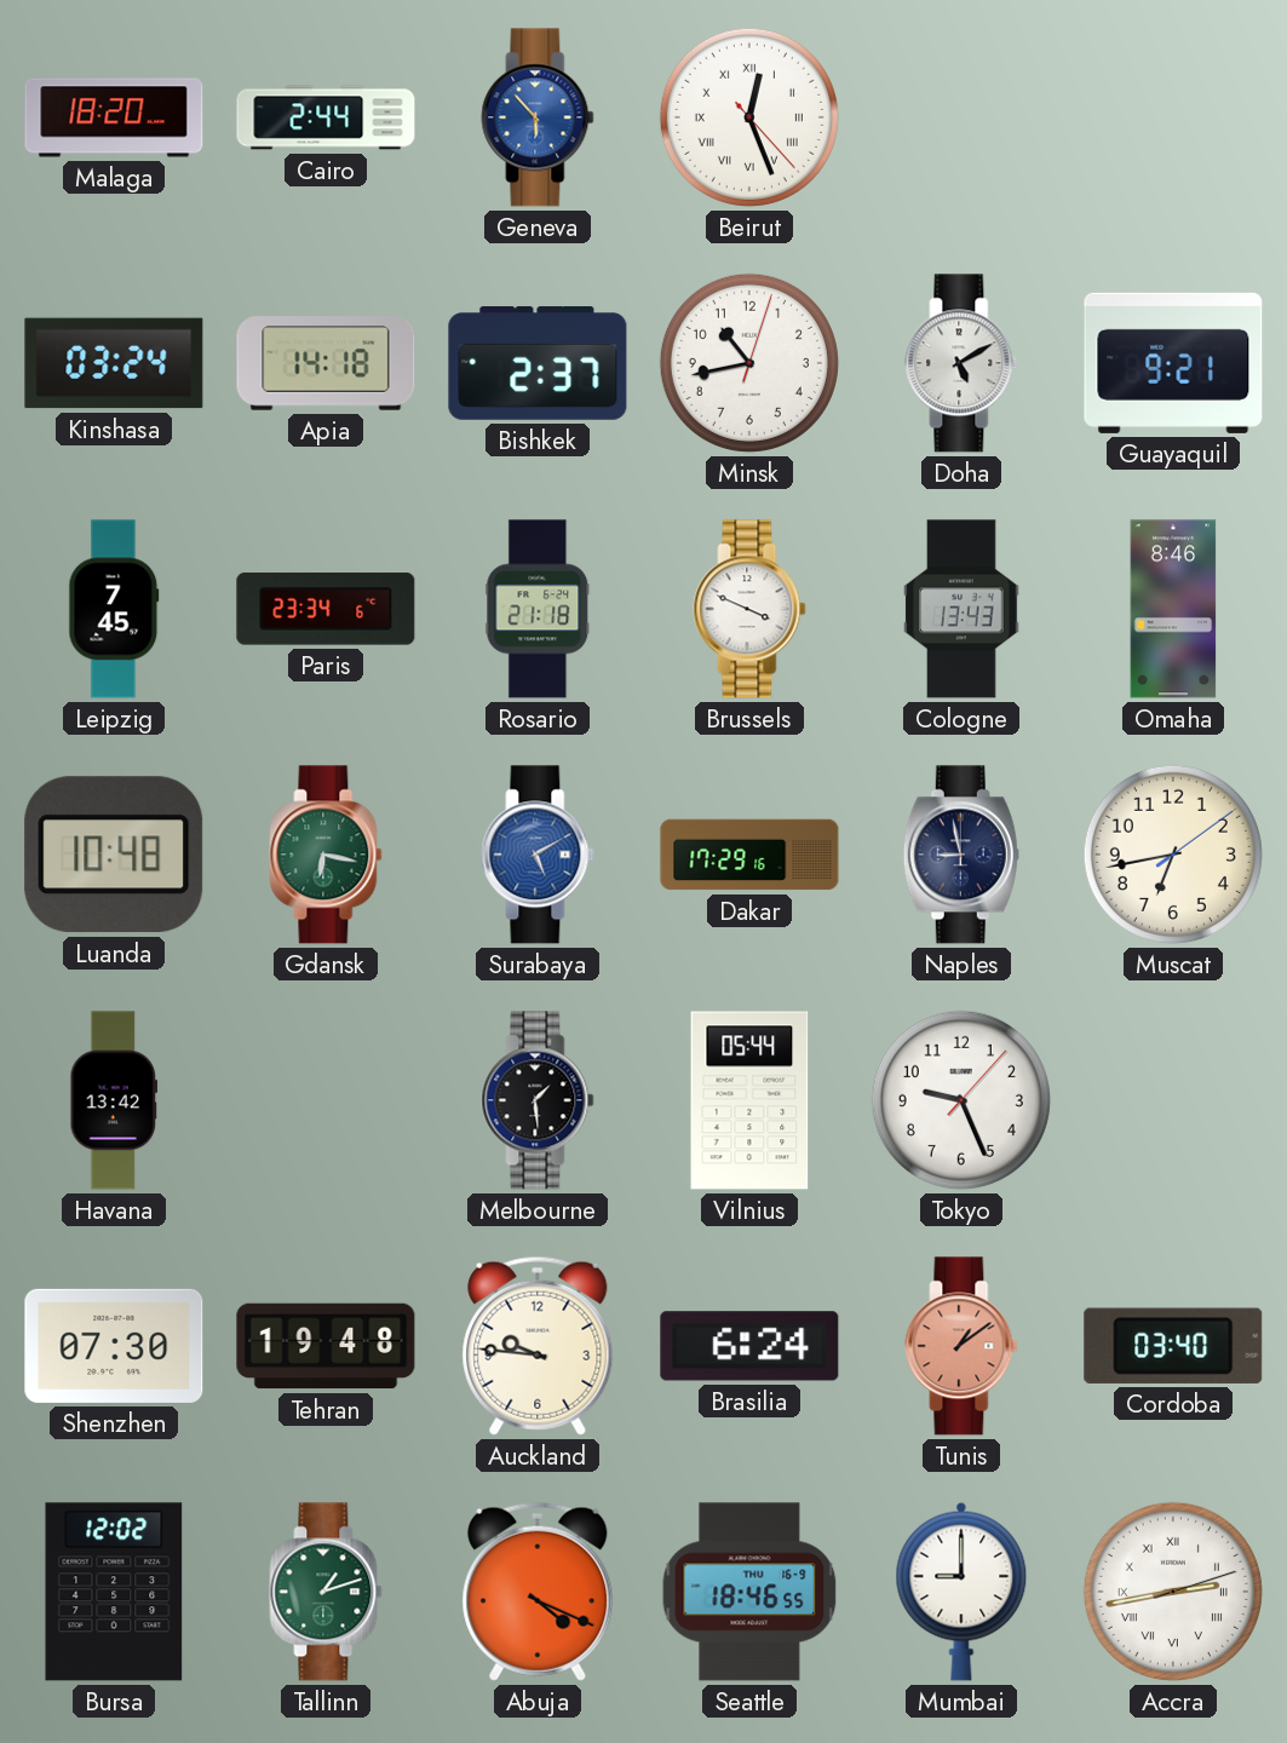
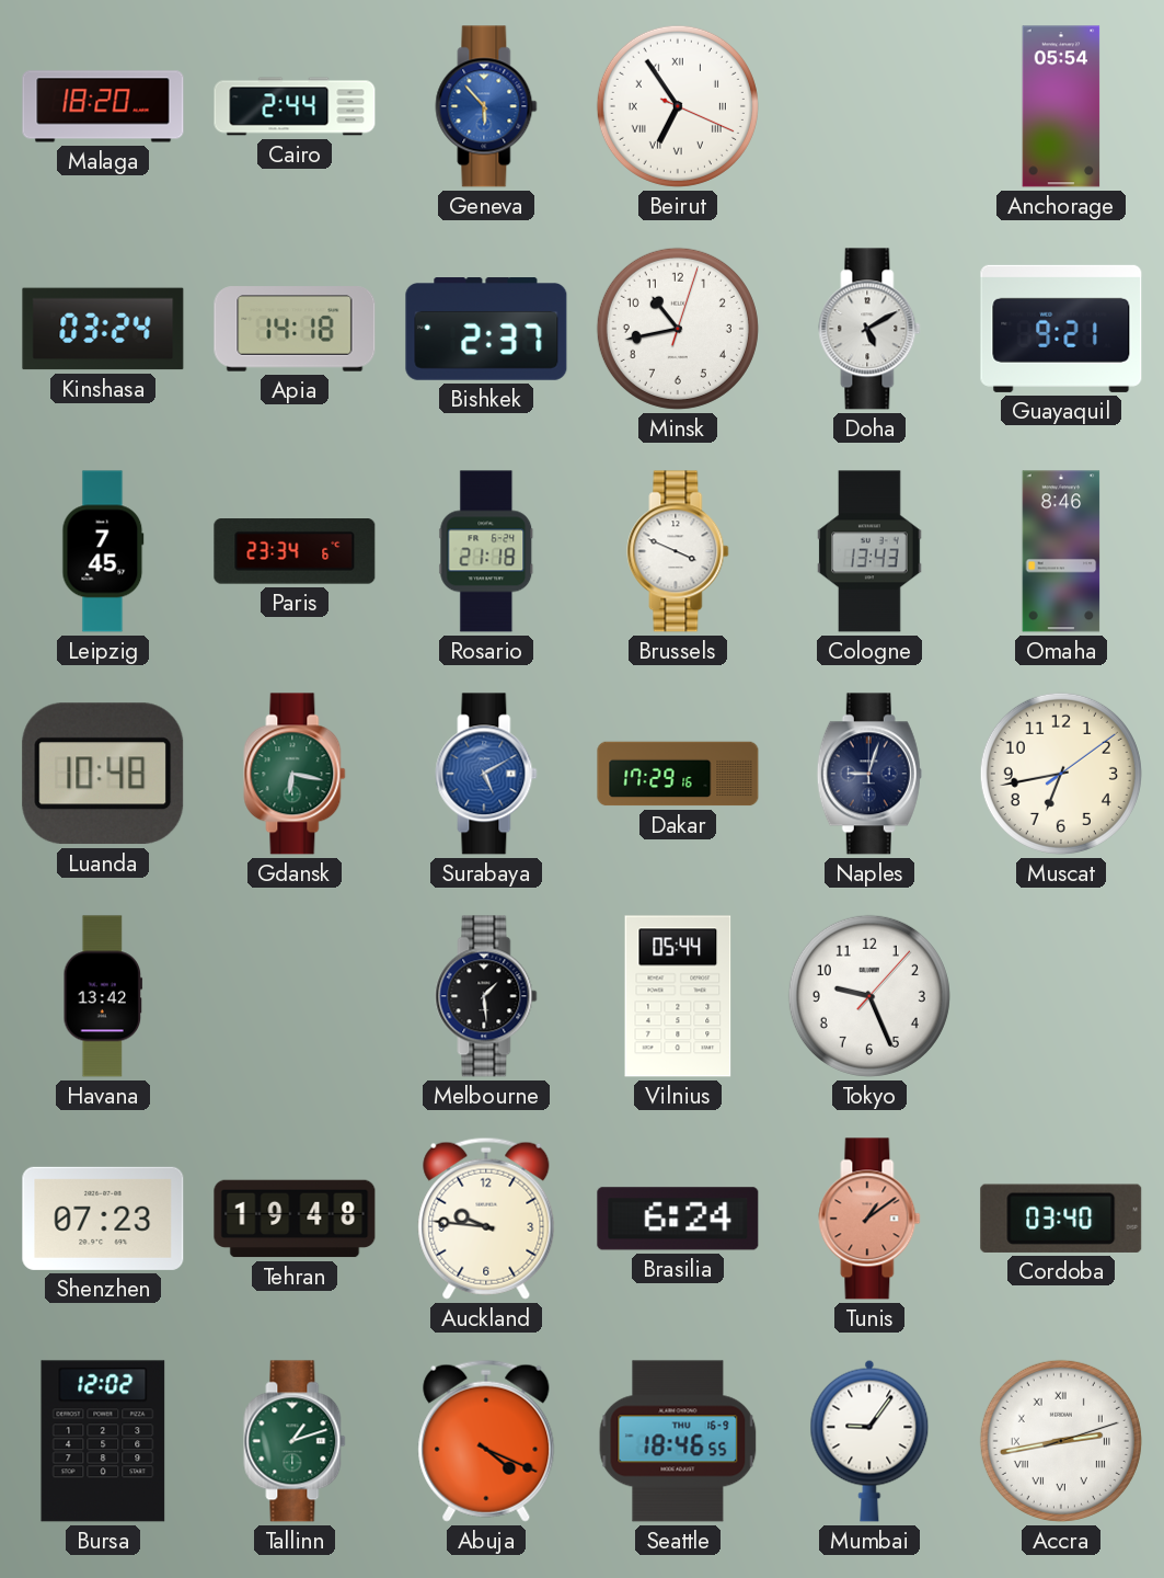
Beirut: 12:26 -> 6:54 (678, 106)
Anchorage: none -> 05:54 (1061, 106)
Naples: 8:58 -> 9:03 (869, 774)
Shenzhen: 07:30 -> 07:23 (103, 1219)
Mumbai: 9:00 -> 9:06 (869, 1441)
